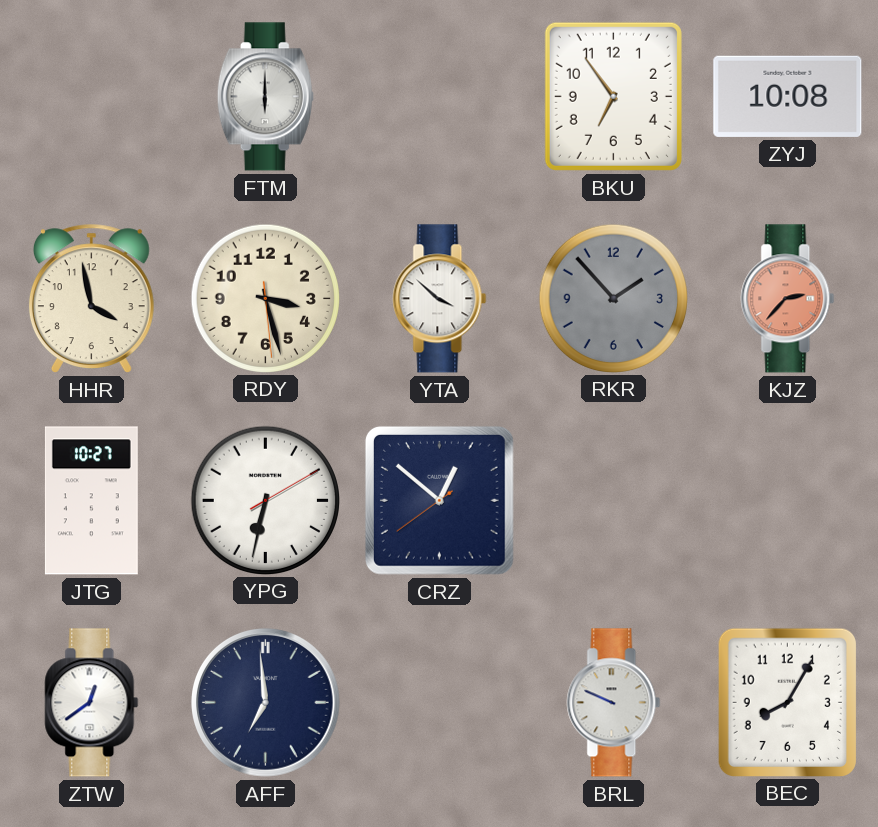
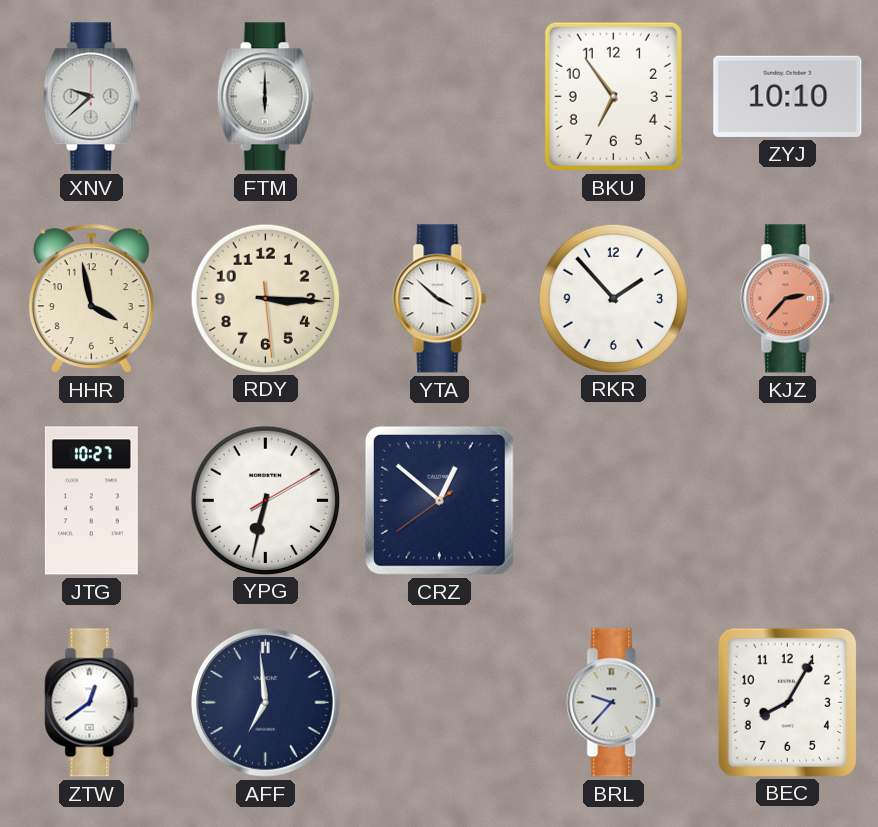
XNV: none -> 9:38 (91, 97)
ZYJ: 10:08 -> 10:10 (788, 96)
RDY: 3:27 -> 3:15 (265, 298)
RKR dial: grey -> white (613, 298)
BRL: 9:49 -> 9:37 (614, 703)
